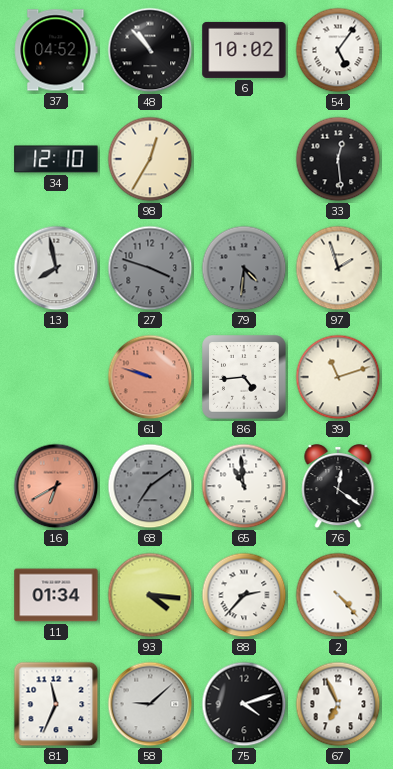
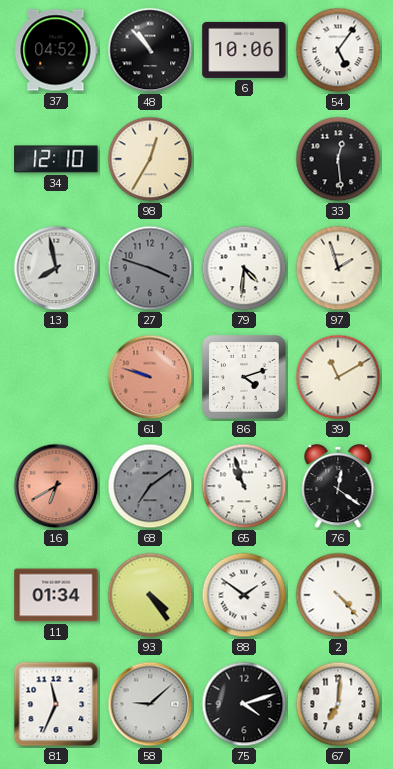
6: 10:02 -> 10:06 (244, 50)
79 dial: grey -> white (244, 268)
86: 4:44 -> 4:12 (244, 377)
39: 11:12 -> 11:10 (338, 377)
65: 10:59 -> 10:57 (244, 486)
93: 4:16 -> 4:24 (150, 595)
88: 2:37 -> 1:51 (244, 595)
67: 6:56 -> 7:01 (338, 704)
